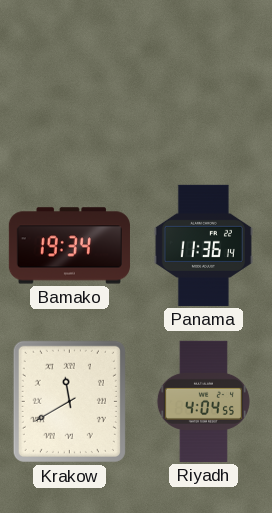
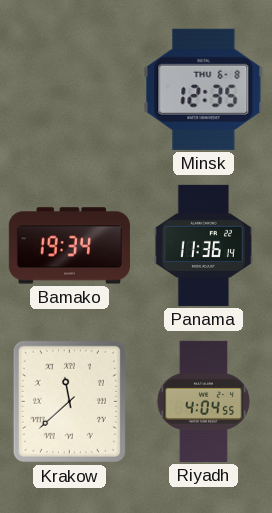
Minsk: none -> 12:35 (204, 89)
Krakow: 11:40 -> 11:38 (69, 401)
